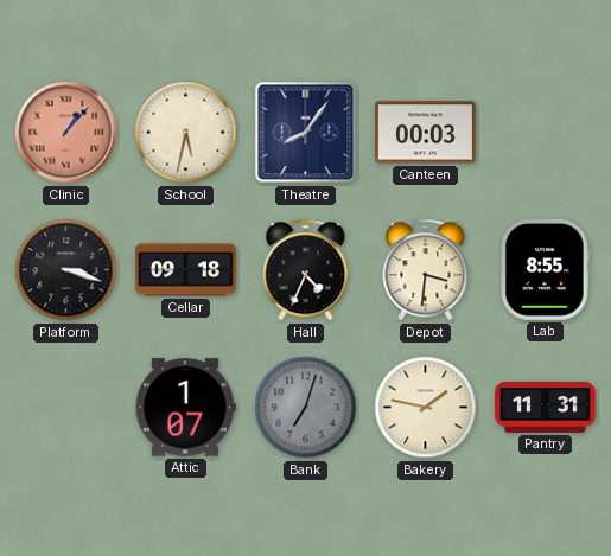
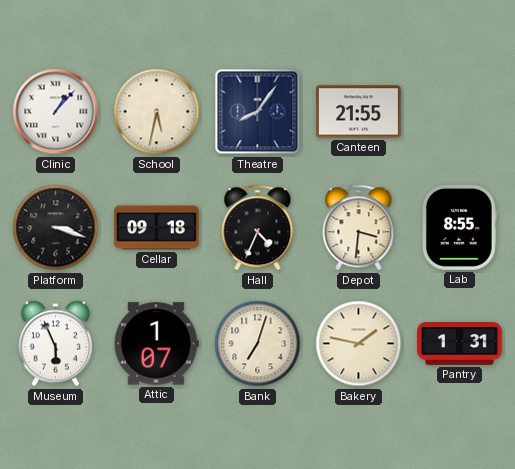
Clinic dial: salmon -> white (56, 112)
Canteen: 00:03 -> 21:55 (358, 112)
Museum: none -> 5:56 (55, 344)
Bank dial: grey -> cream (258, 344)
Pantry: 11:31 -> 1:31 (460, 344)
